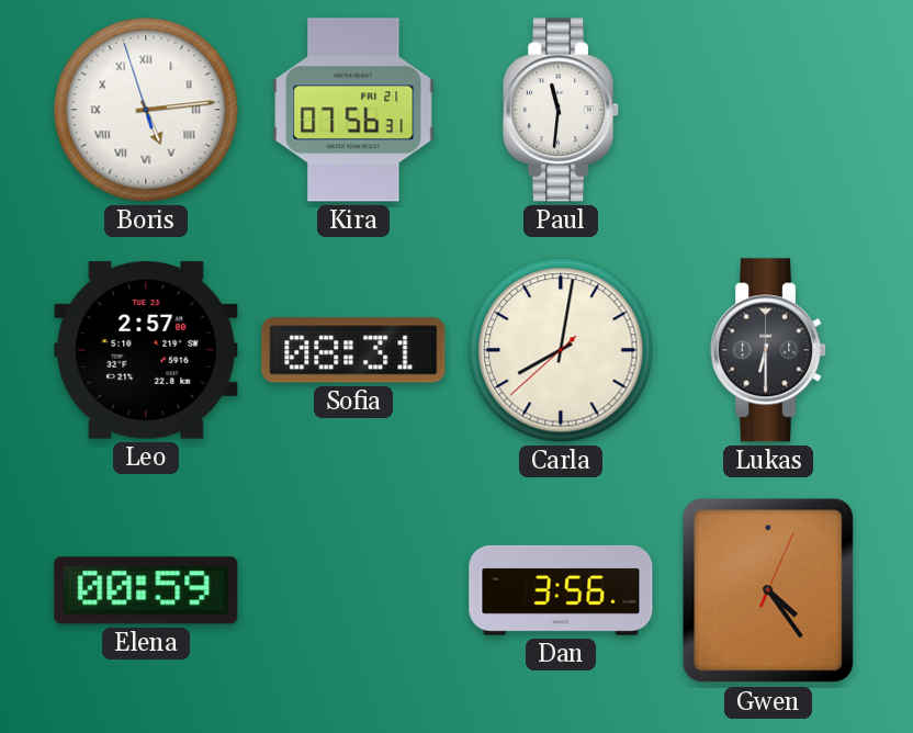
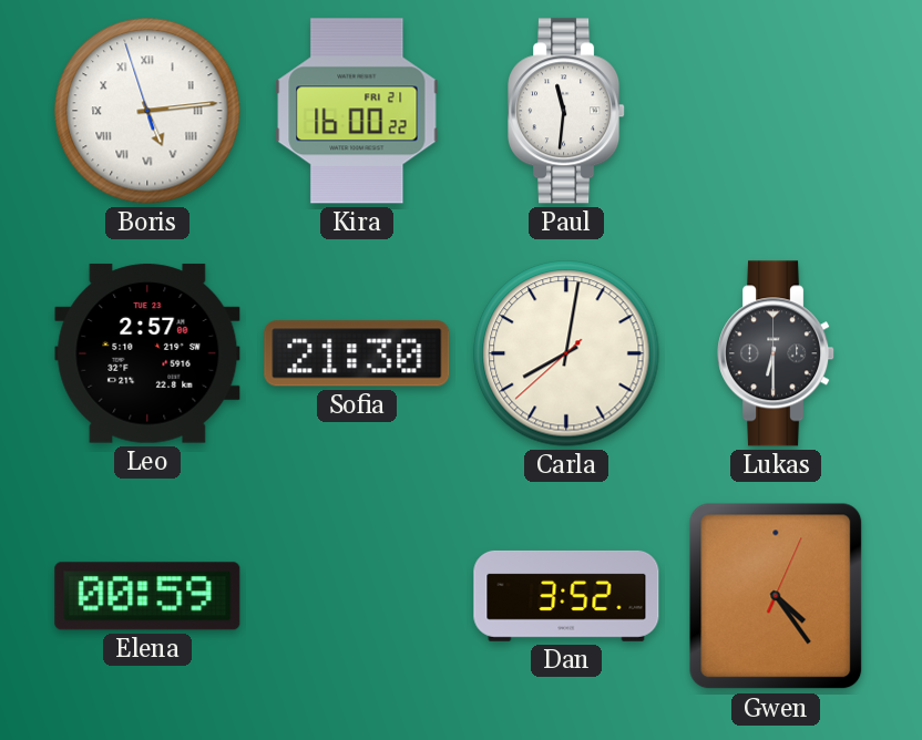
Kira: 07:56 -> 16:00 (357, 111)
Sofia: 08:31 -> 21:30 (357, 353)
Dan: 3:56 -> 3:52 (566, 596)
